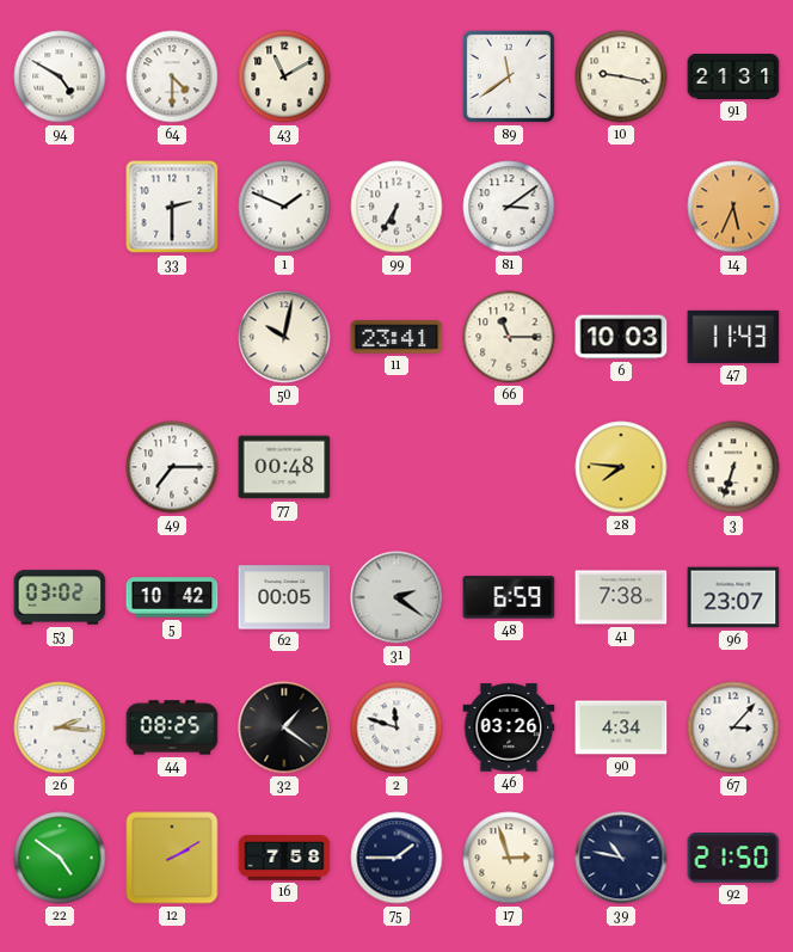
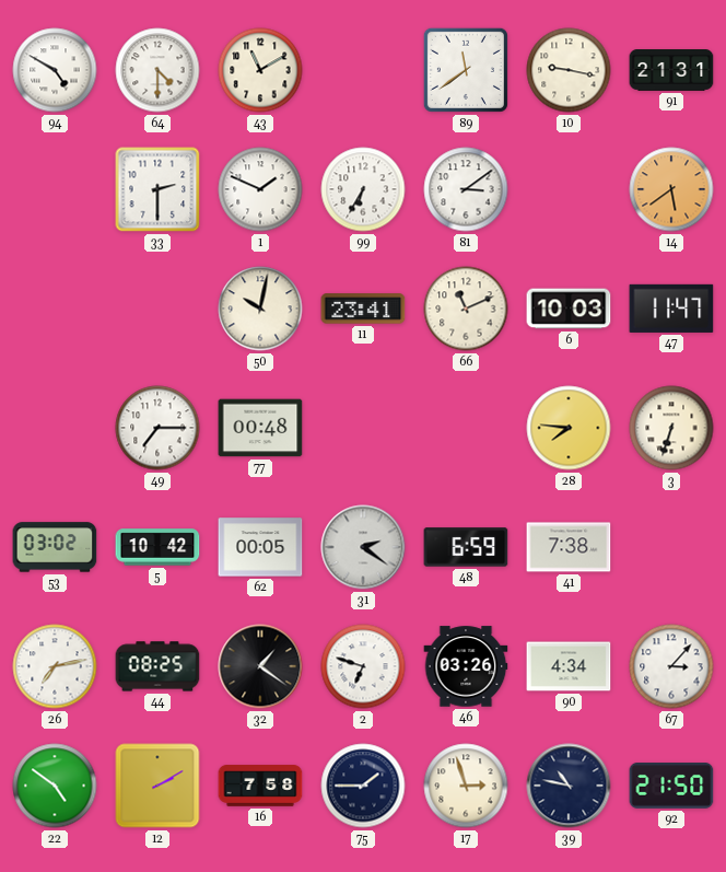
14: 5:34 -> 5:39 (671, 189)
66: 11:15 -> 11:11 (466, 309)
47: 11:43 -> 11:47 (671, 309)
96: 23:07 -> none (733, 597)
26: 2:16 -> 7:13 (55, 666)
2: 11:48 -> 6:48 (363, 666)
